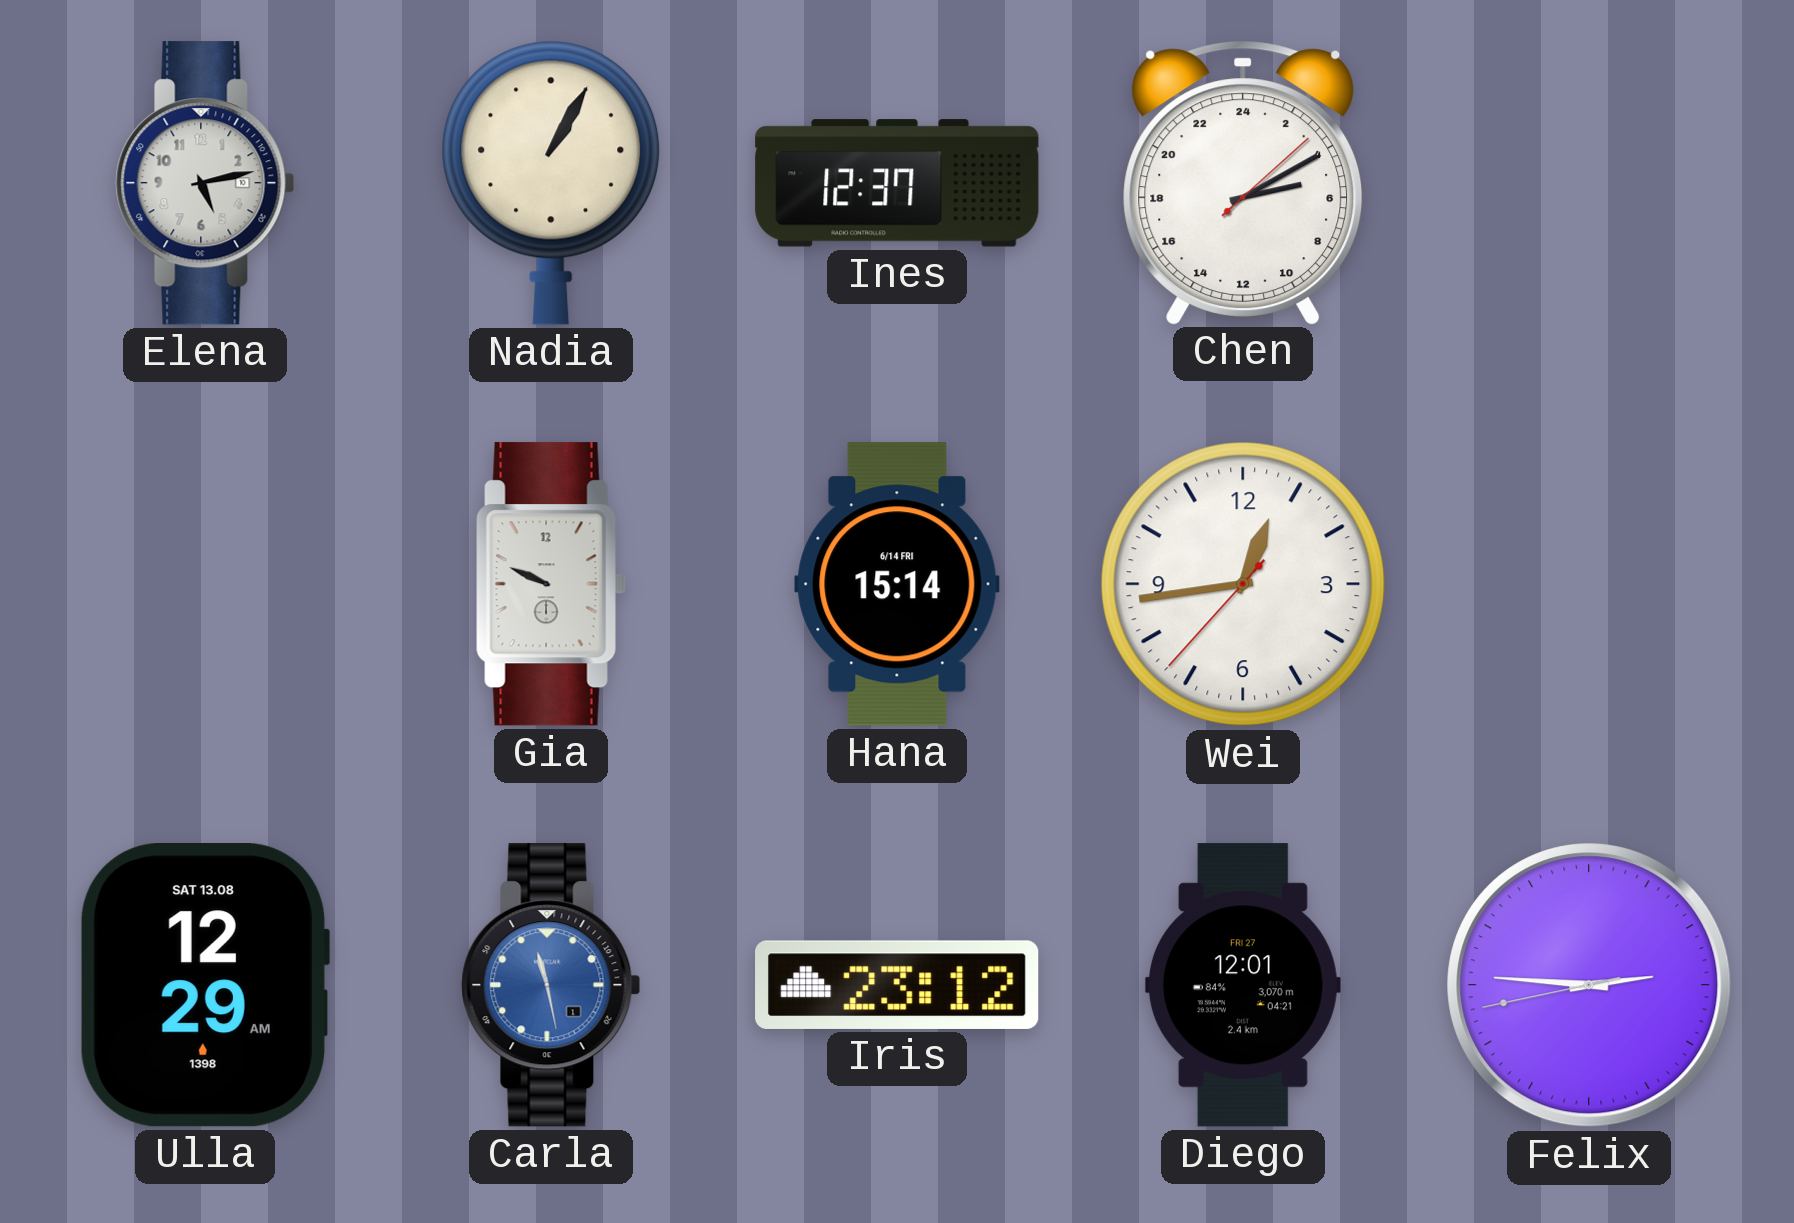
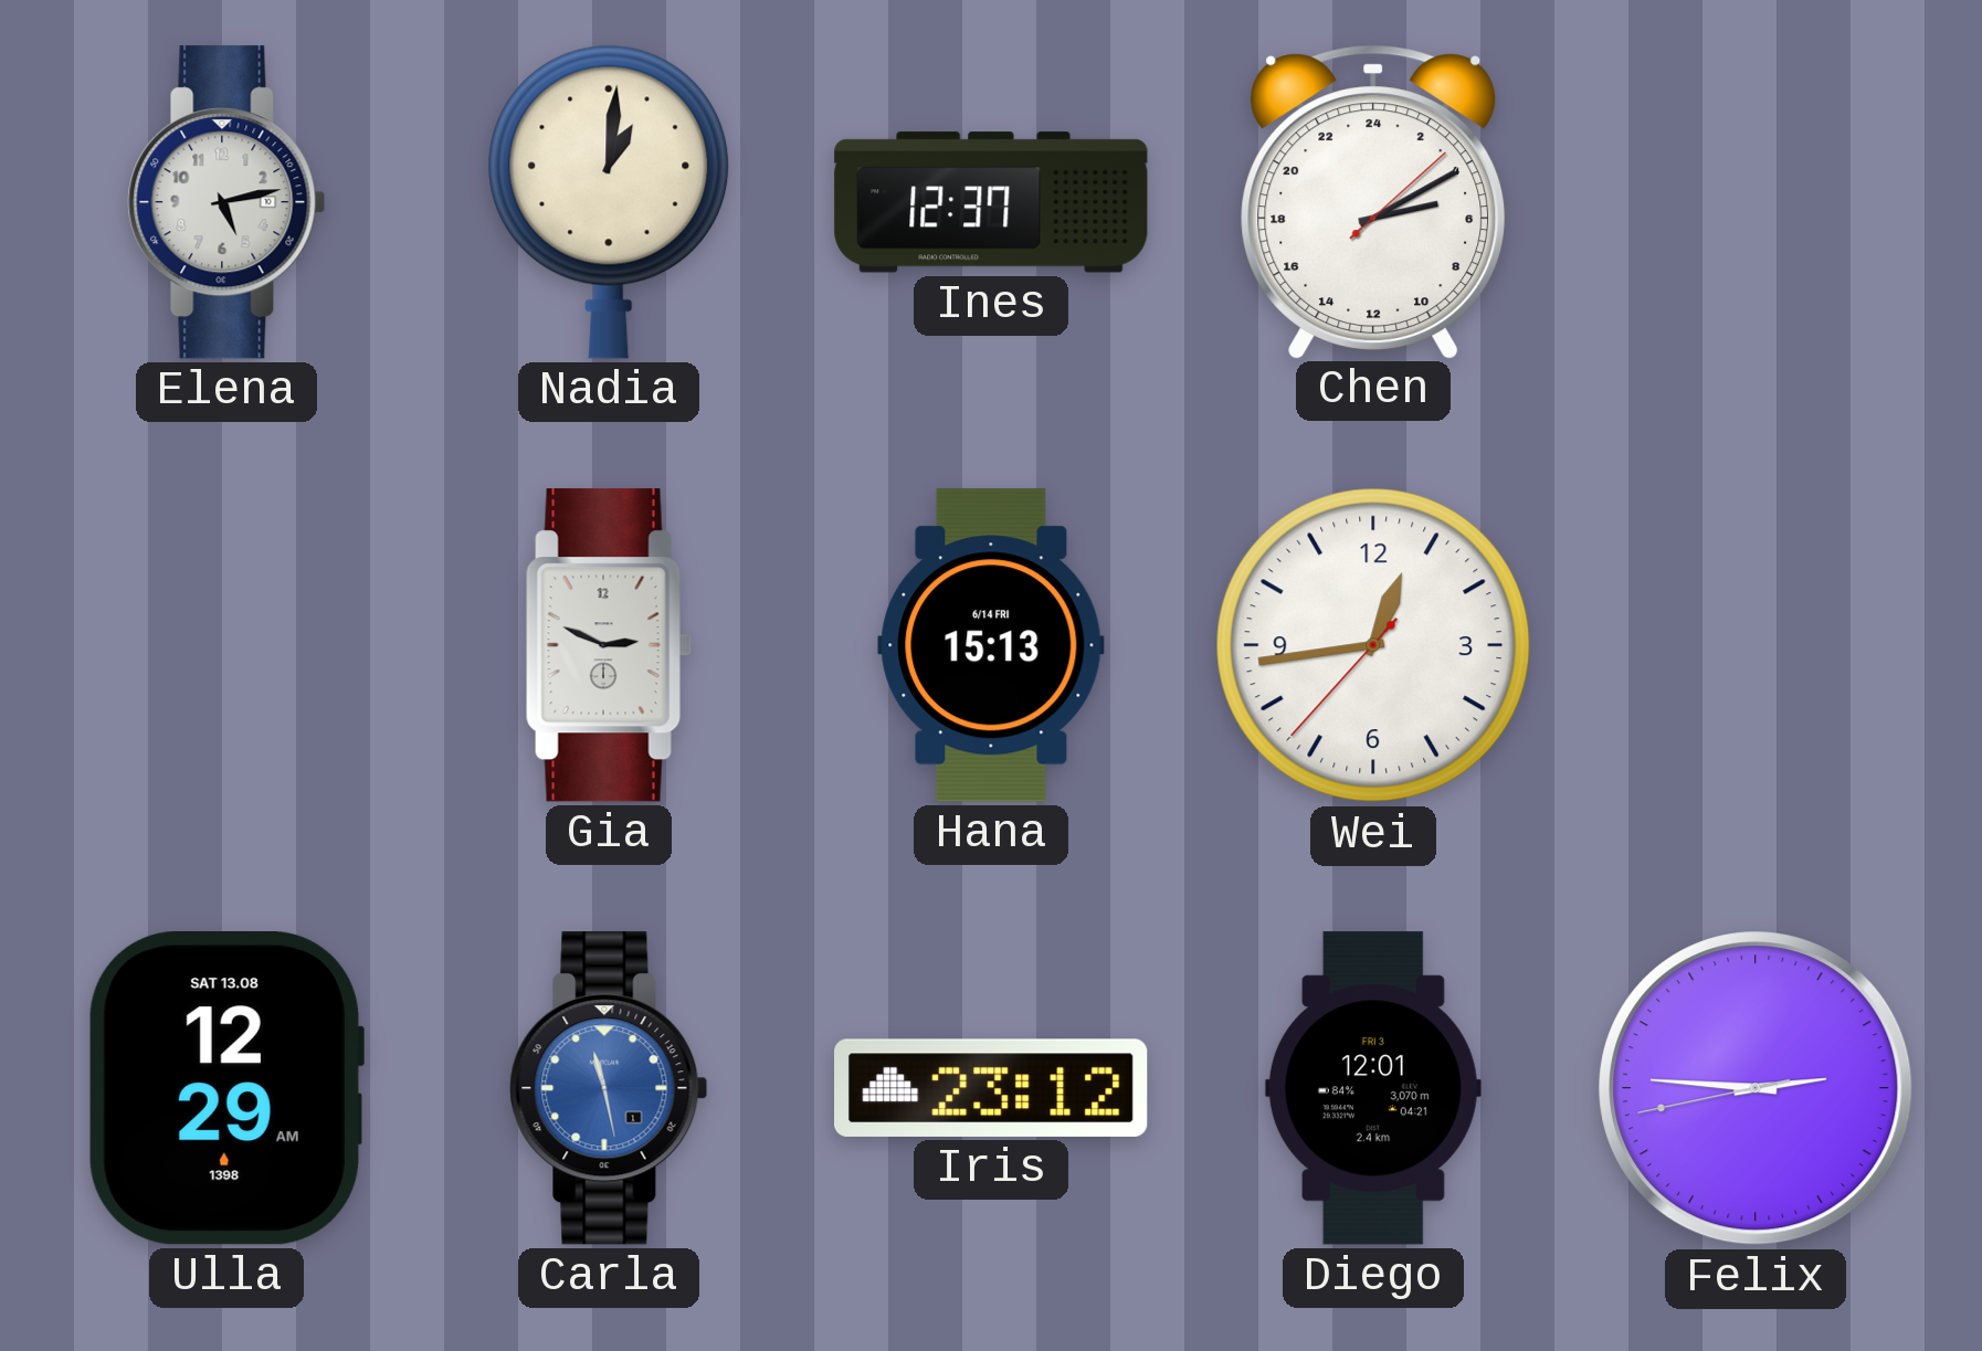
Nadia: 1:05 -> 1:01 (609, 202)
Gia: 9:49 -> 2:49 (609, 645)
Hana: 15:14 -> 15:13 (991, 645)
Diego date: FRI 27 -> FRI 3 (1373, 1088)
